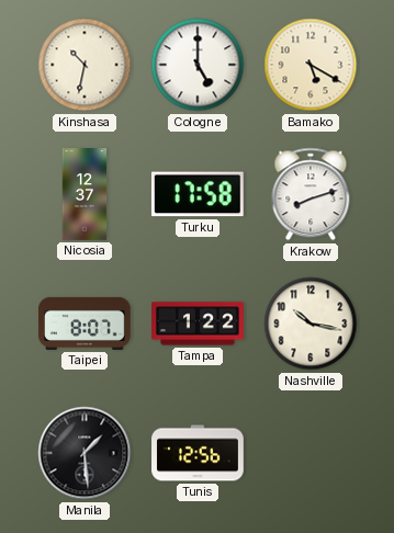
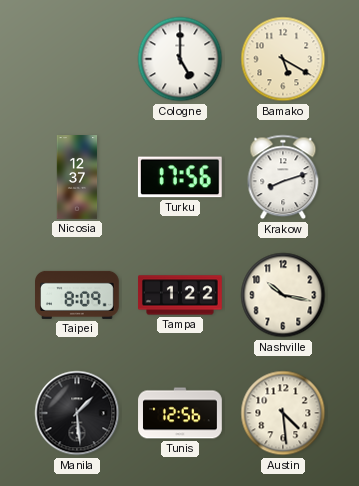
Kinshasa: 10:32 -> none (85, 65)
Turku: 17:58 -> 17:56 (180, 177)
Taipei: 8:07 -> 8:09 (78, 295)
Austin: none -> 4:29 (283, 413)
